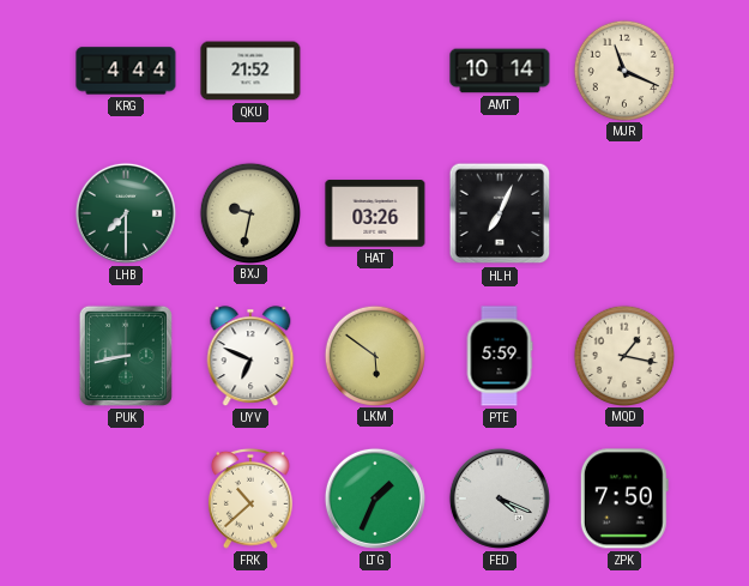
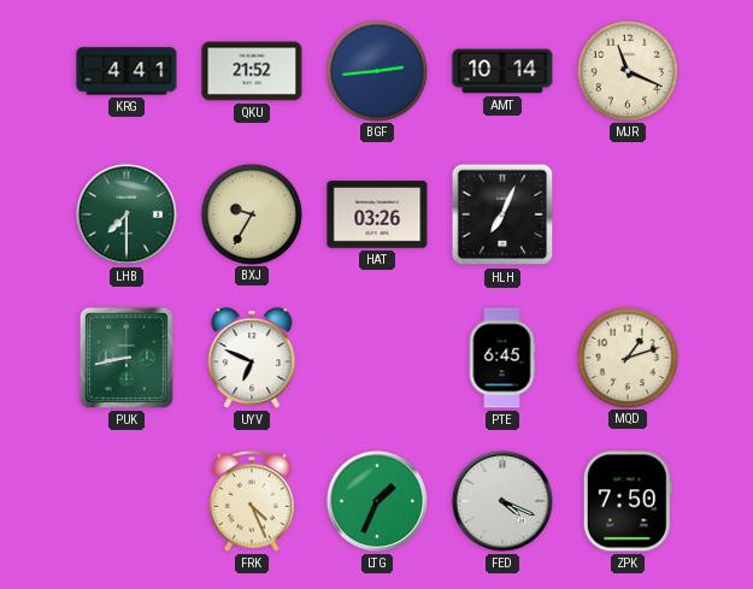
KRG: 4:44 -> 4:41 (127, 71)
BGF: none -> 2:44 (376, 70)
BXJ: 9:32 -> 9:35 (251, 213)
LKM: 5:51 -> none (374, 355)
PTE: 5:59 -> 6:45 (502, 358)
MQD: 1:17 -> 1:12 (626, 357)
FRK: 10:38 -> 4:26 (252, 501)
